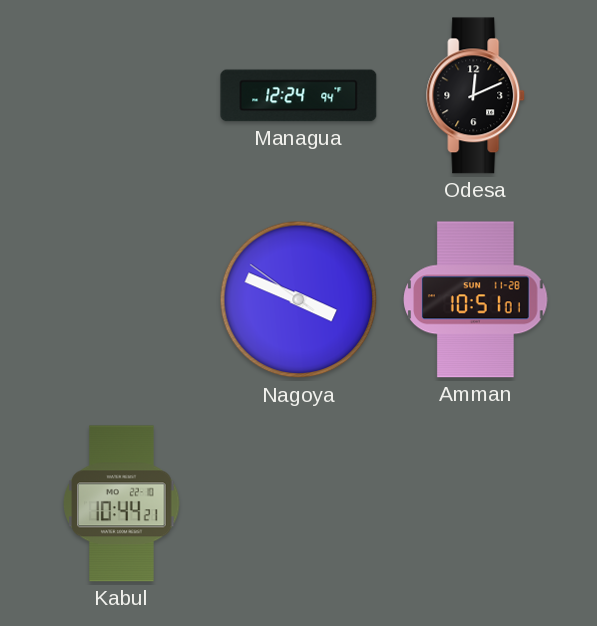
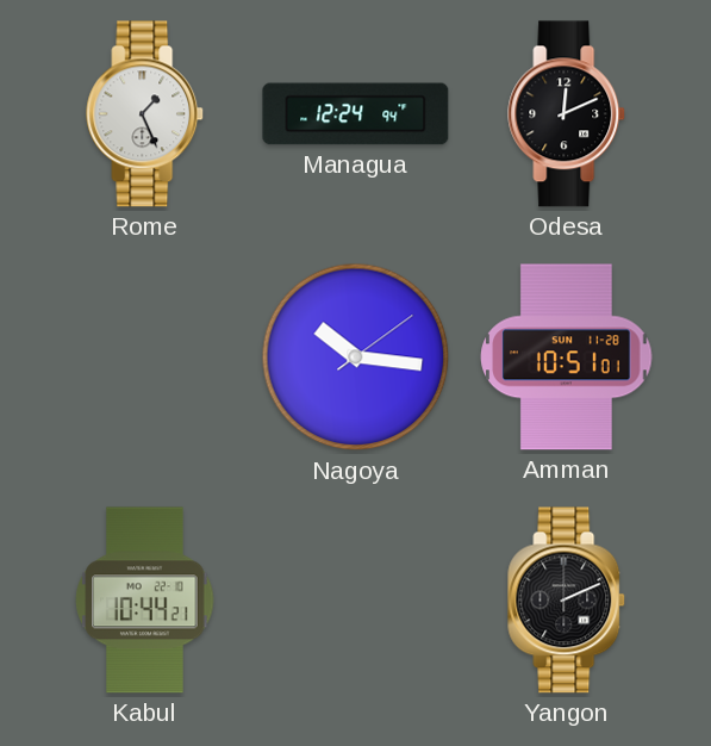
Rome: none -> 1:26 (145, 114)
Nagoya: 3:48 -> 10:16 (356, 358)
Yangon: none -> 2:11 (567, 601)
